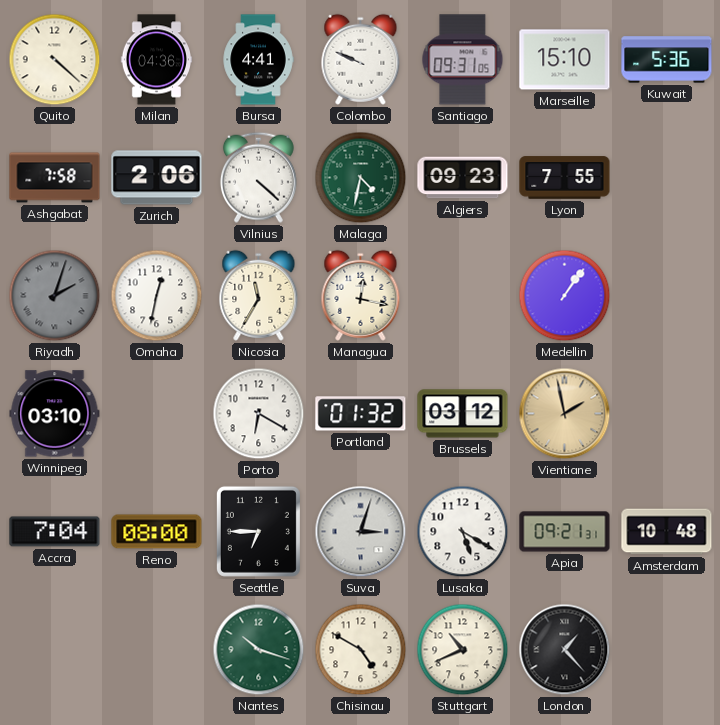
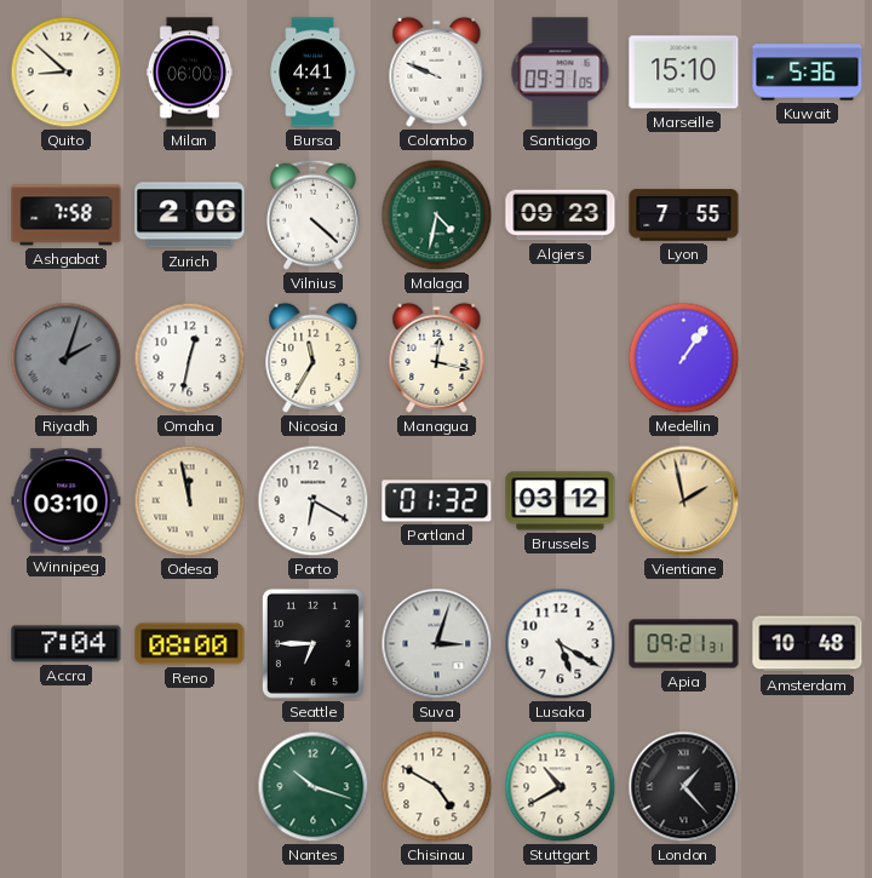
Quito: 4:22 -> 8:52 (67, 73)
Milan: 04:36 -> 06:00 (189, 73)
Odesa: none -> 11:58 (190, 501)
Stuttgart: 10:41 -> 10:40 (561, 787)
